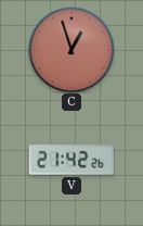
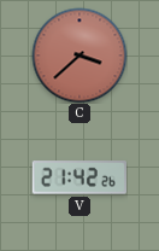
C: 12:57 -> 3:38 (79, 56)
